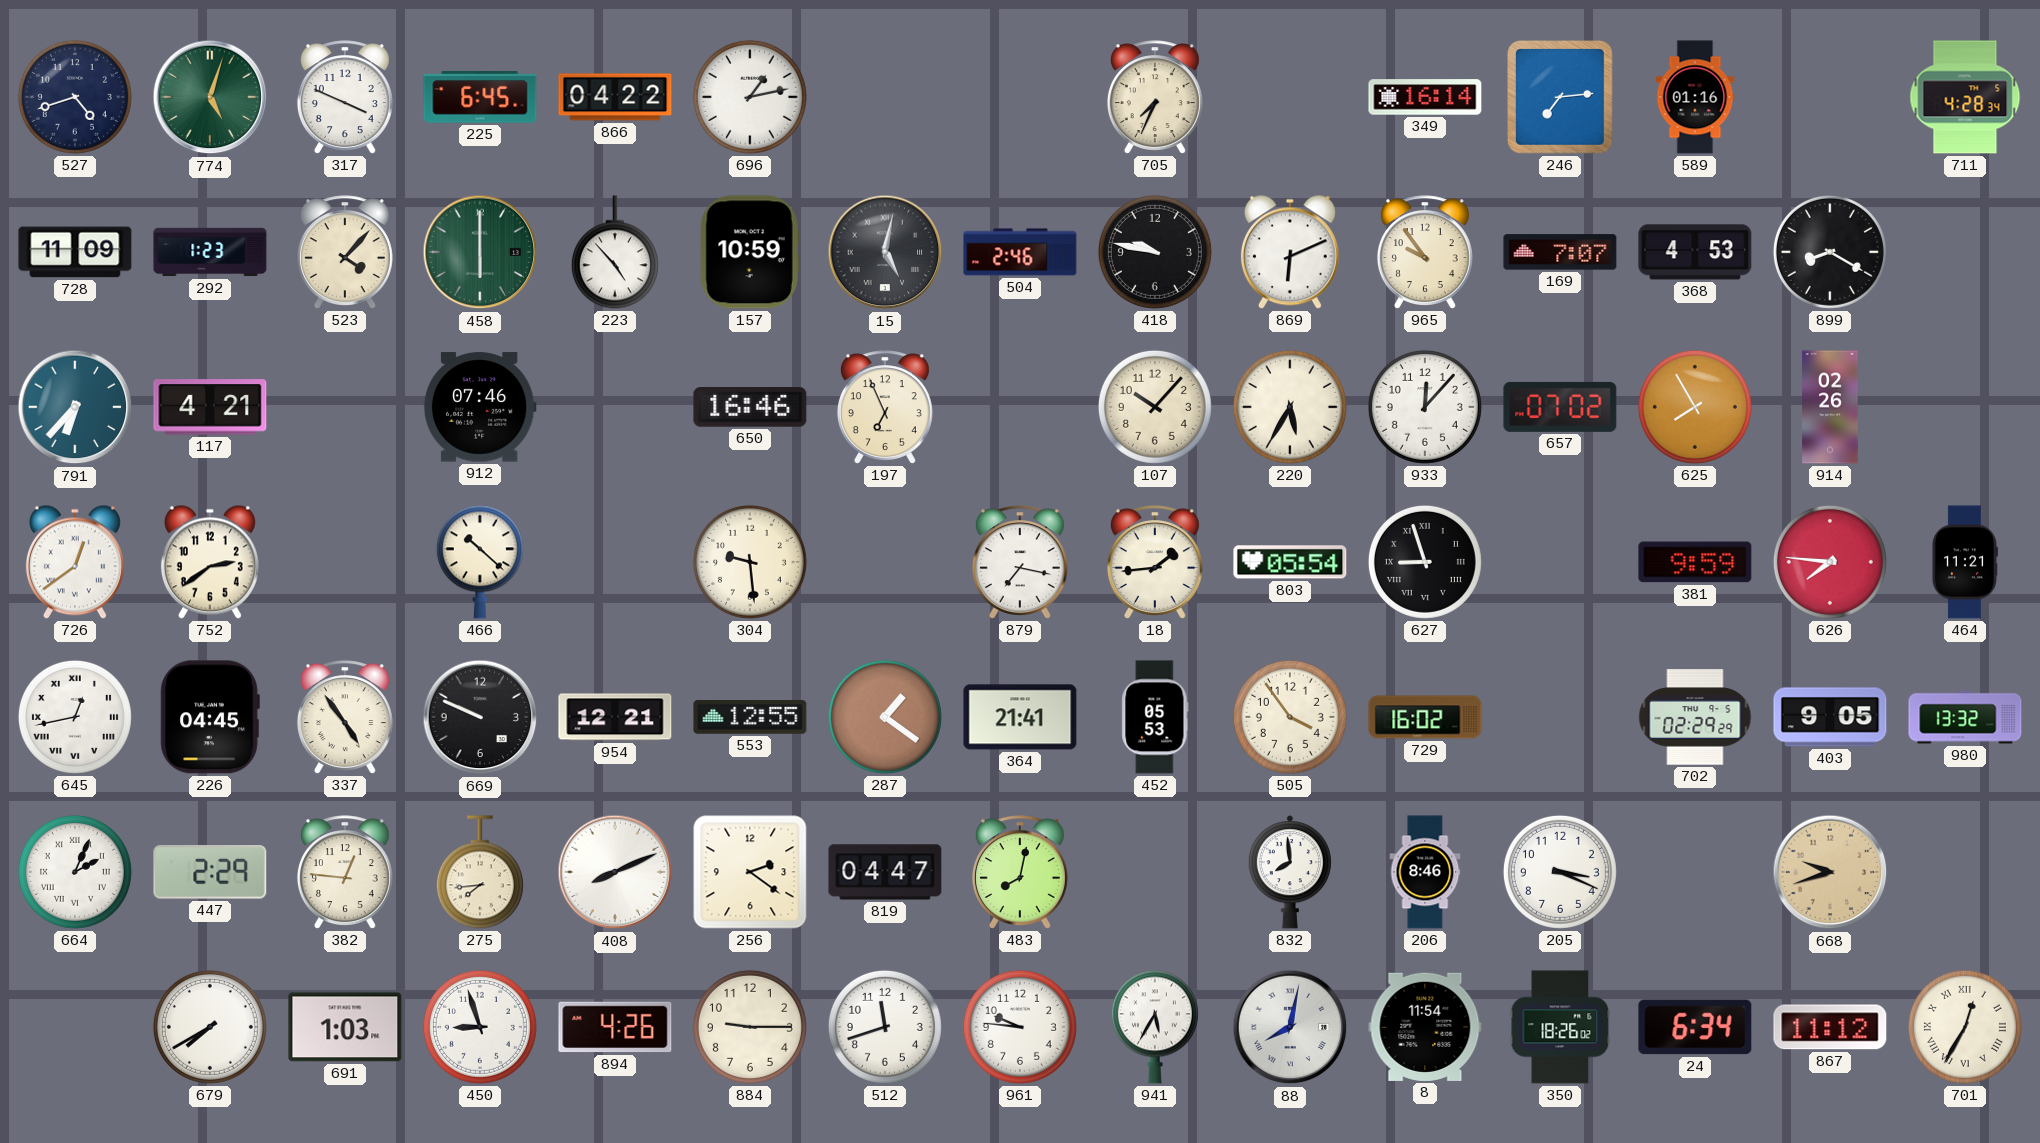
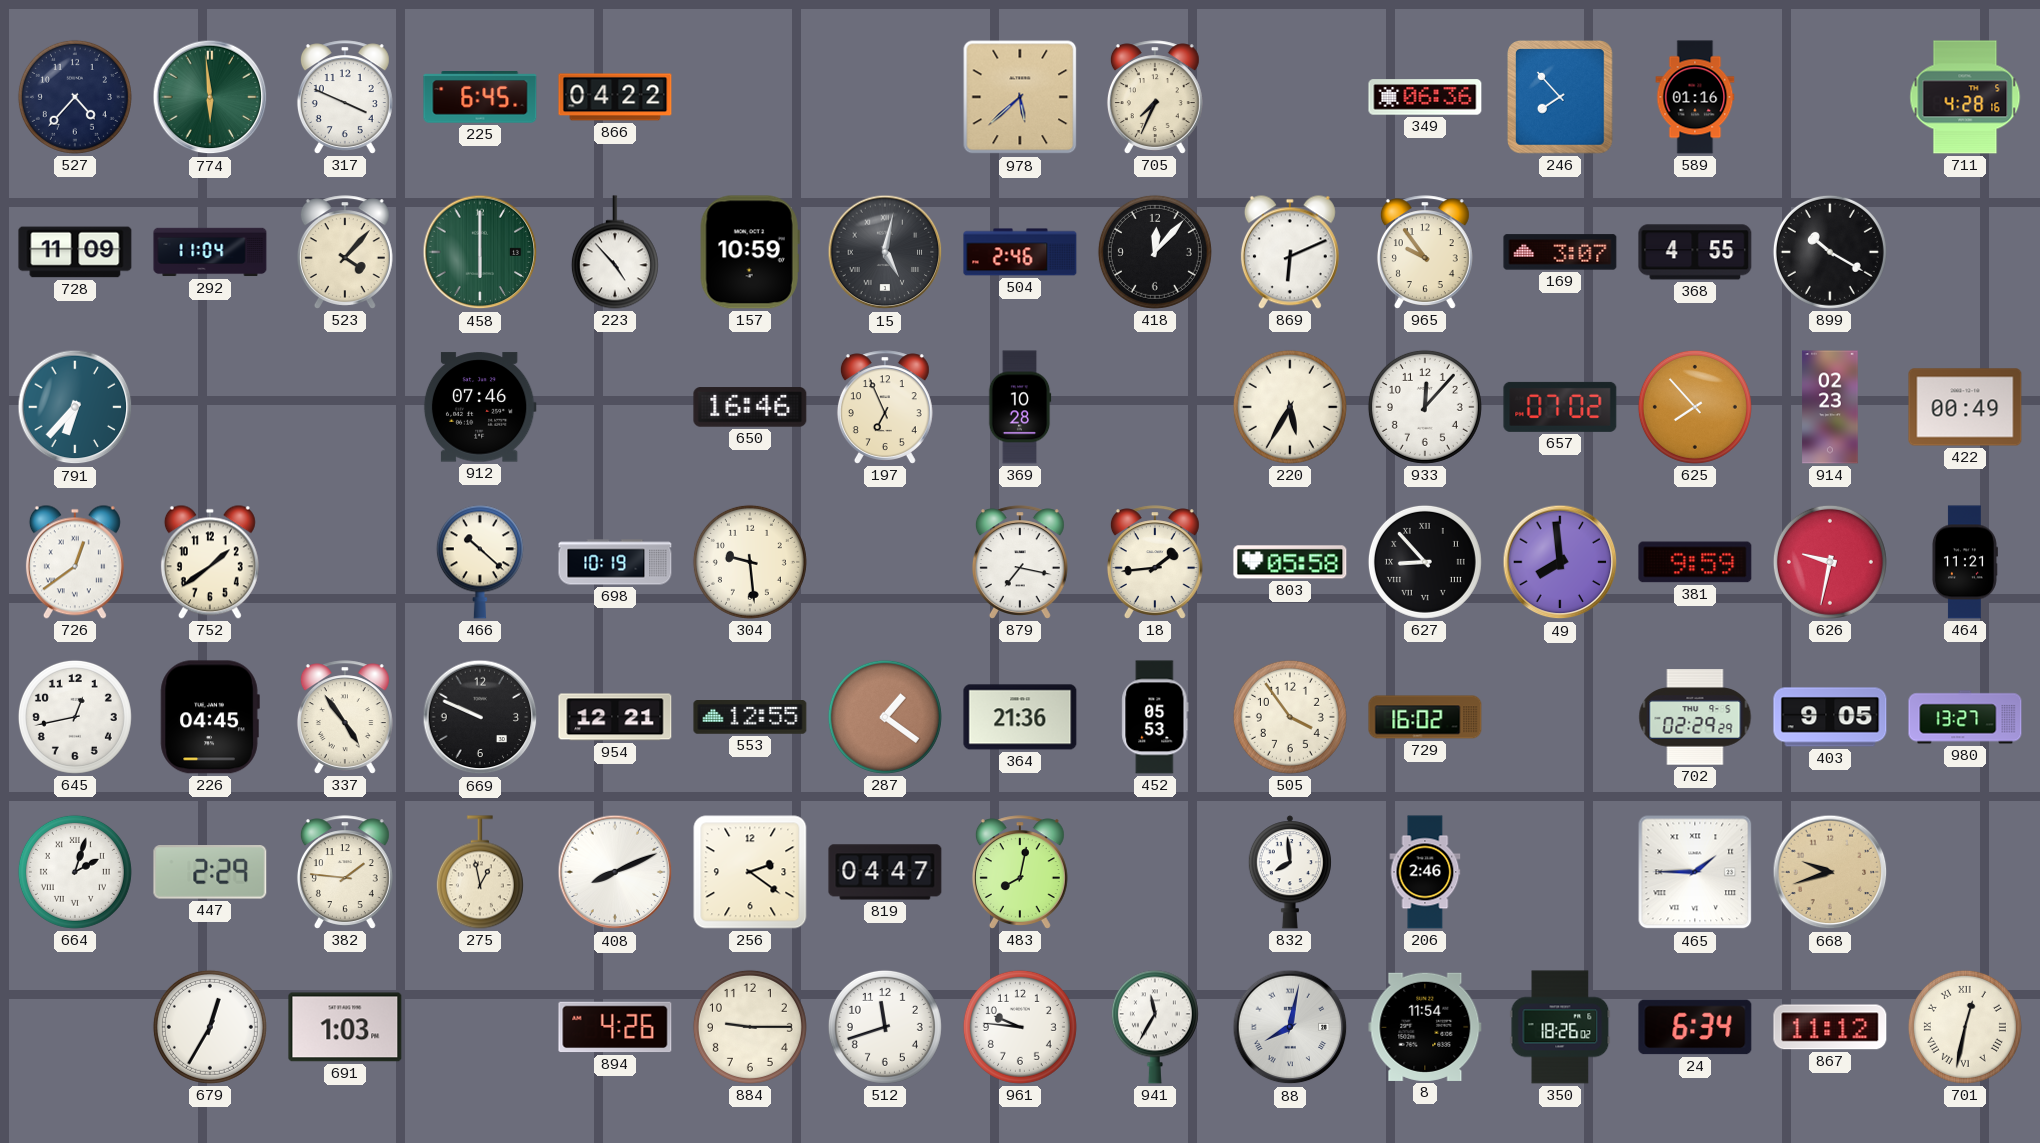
527: 4:42 -> 4:37 (75, 97)
774: 5:03 -> 5:59 (210, 97)
696: 1:13 -> none (750, 97)
978: none -> 5:38 (1020, 97)
349: 16:14 -> 06:36 (1425, 97)
246: 7:14 -> 7:53 (1561, 97)
711: 4:28:34 -> 4:28:16 (1965, 97)
292: 1:23 -> 11:04 (210, 252)
418: 9:47 -> 12:07 (1155, 252)
169: 7:07 -> 3:07 (1560, 252)
368: 4:53 -> 4:55 (1695, 252)
899: 8:20 -> 10:20 (1830, 252)
117: 4:21 -> none (210, 407)
369: none -> 10:28 (1020, 407)
107: 10:07 -> none (1155, 407)
625: 7:55 -> 7:53 (1695, 407)
914: 02:26 -> 02:23 (1830, 407)
422: none -> 00:49 (1965, 407)
752: 2:39 -> 1:39 (210, 562)
698: none -> 10:19 (615, 562)
803: 05:54 -> 05:58 (1290, 562)
627: 8:57 -> 8:53 (1425, 562)
49: none -> 7:59 (1560, 562)
626: 7:46 -> 9:32 (1830, 562)
645 numerals: Roman -> Arabic (75, 717)
364: 21:41 -> 21:36 (1020, 717)
980: 13:32 -> 13:27 (1965, 717)
664: 2:04 -> 2:03 (75, 872)
382: 12:46 -> 1:46 (345, 872)
275: 7:44 -> 12:58 (480, 872)
206: 8:46 -> 2:46 (1425, 872)
205: 3:19 -> none (1560, 872)
465: none -> 1:45 (1695, 872)
679: 7:40 -> 12:35 (210, 1027)
450: 8:57 -> none (480, 1027)
941: 5:35 -> 11:35 (1155, 1027)
701: 12:35 -> 12:32 (1965, 1027)
